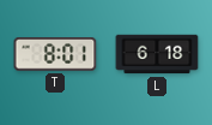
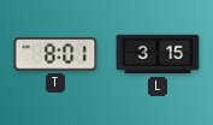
L: 6:18 -> 3:15 (158, 54)
